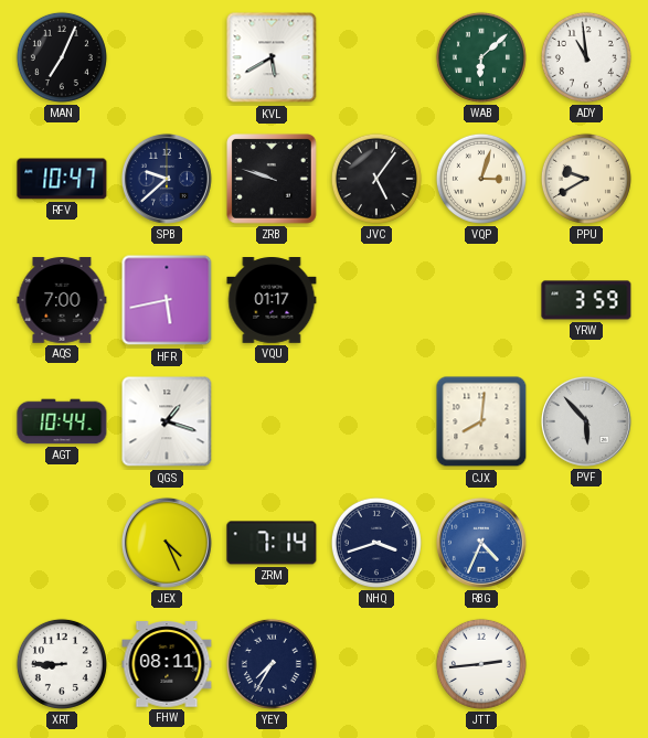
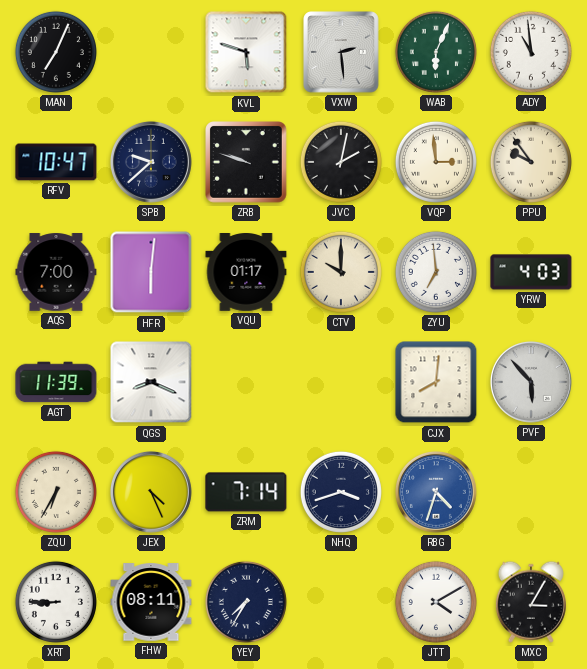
KVL: 5:40 -> 5:48 (246, 52)
VXW: none -> 2:29 (341, 52)
WAB: 6:08 -> 6:04 (436, 52)
JVC: 5:06 -> 2:02 (341, 162)
VQP: 3:03 -> 2:59 (436, 162)
PPU: 9:40 -> 9:54 (531, 162)
HFR: 5:43 -> 6:01 (151, 272)
CTV: none -> 10:00 (341, 272)
ZYU: none -> 6:59 (436, 272)
YRW: 3:59 -> 4:03 (531, 272)
AGT: 10:44 -> 11:39 (56, 382)
QGS: 1:18 -> 8:19 (151, 382)
ZQU: none -> 6:35 (56, 492)
RBG: 4:34 -> 4:33 (436, 492)
JTT: 2:44 -> 4:10 (436, 602)
MXC: none -> 3:05 (531, 602)
